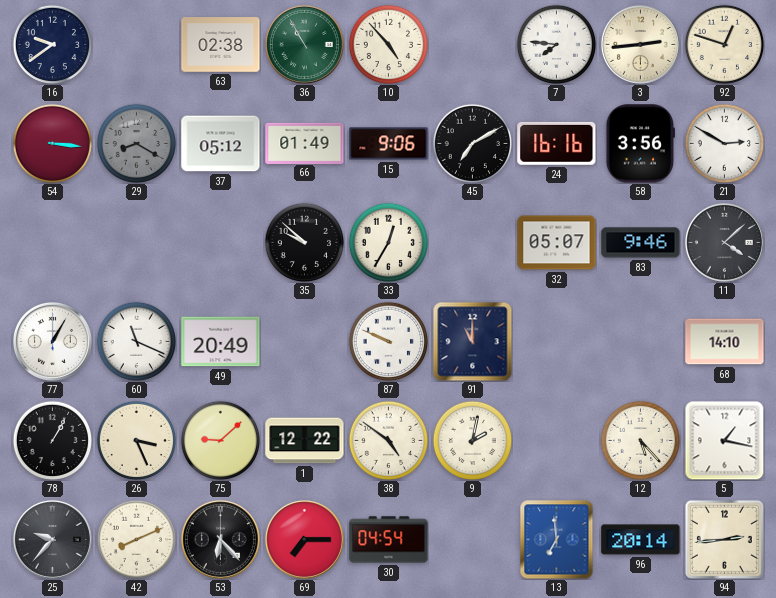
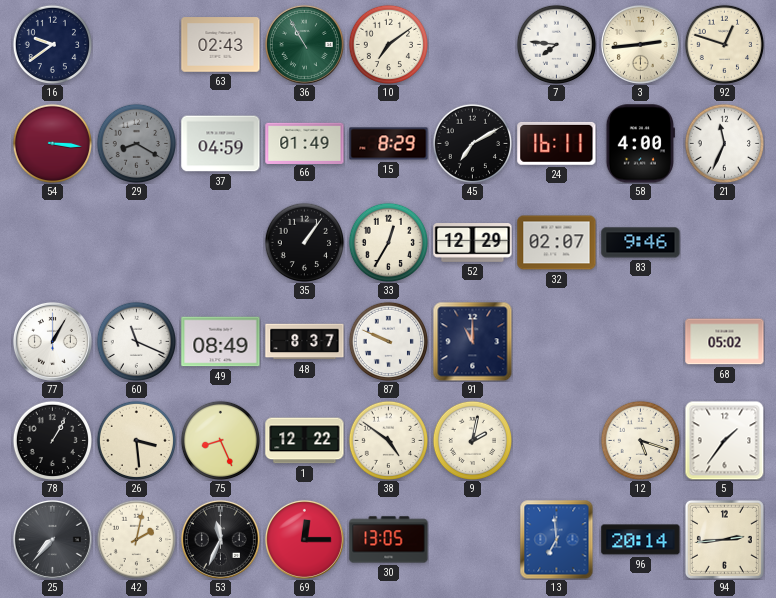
63: 02:38 -> 02:43 (221, 45)
10: 4:53 -> 7:09 (388, 44)
37: 05:12 -> 04:59 (221, 144)
15: 9:06 -> 8:29 (389, 144)
24: 16:16 -> 16:11 (557, 143)
58: 3:56 -> 4:00 (640, 144)
21: 2:50 -> 11:34 (724, 143)
35: 9:52 -> 1:06 (304, 242)
52: none -> 12:29 (473, 243)
32: 05:07 -> 02:07 (557, 243)
11: 4:08 -> none (724, 242)
49: 20:49 -> 08:49 (221, 342)
48: none -> 8:37 (305, 342)
68: 14:10 -> 05:02 (725, 342)
26: 3:26 -> 3:29 (136, 440)
75: 9:08 -> 8:26 (220, 440)
12: 5:23 -> 5:18 (640, 440)
5: 1:17 -> 1:36 (724, 441)
25: 9:37 -> 7:37 (52, 539)
42: 8:11 -> 2:02 (136, 539)
53: 6:23 -> 11:34 (220, 539)
69: 7:15 -> 12:15 (304, 539)
30: 04:54 -> 13:05 (389, 540)
